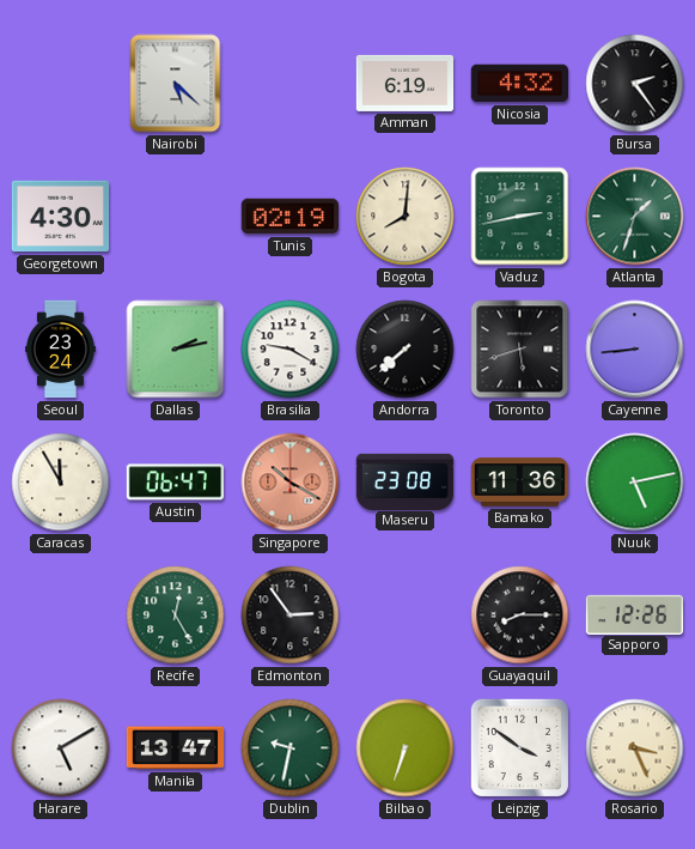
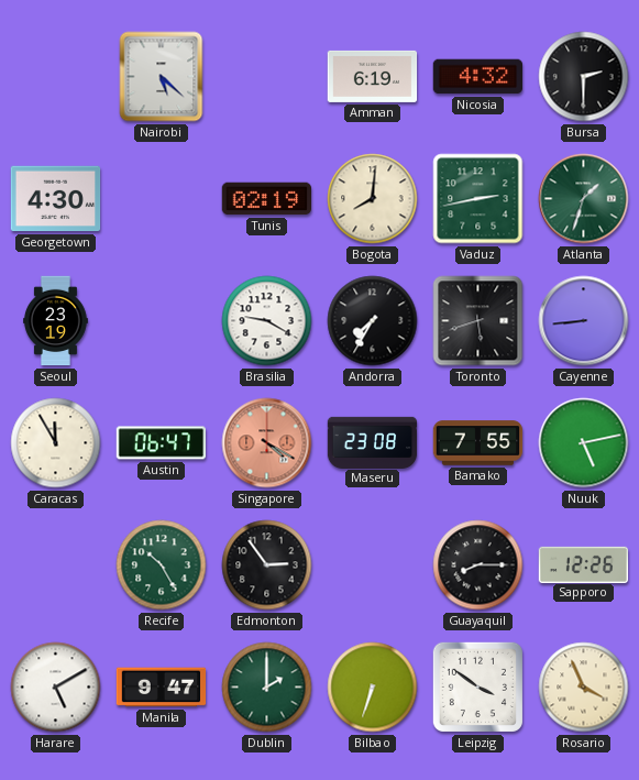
Bursa: 2:24 -> 2:30 (584, 77)
Seoul: 23:24 -> 23:19 (56, 321)
Dallas: 2:13 -> none (176, 350)
Andorra: 7:38 -> 7:35 (373, 321)
Singapore: 10:20 -> 4:20 (267, 443)
Bamako: 11:36 -> 7:55 (478, 443)
Recife: 12:25 -> 10:25 (162, 565)
Manila: 13:47 -> 9:47 (162, 688)
Dublin: 9:32 -> 2:00 (267, 688)
Rosario: 3:26 -> 3:56 (584, 688)
